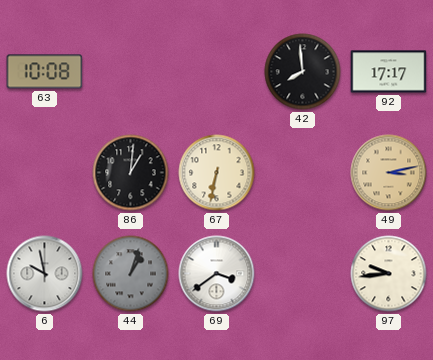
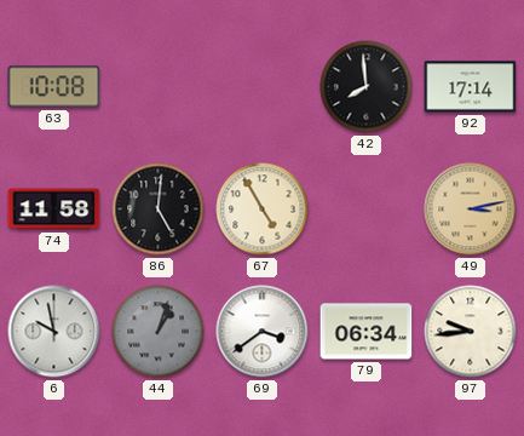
92: 17:17 -> 17:14 (471, 87)
74: none -> 11:58 (54, 210)
86: 1:01 -> 5:01 (159, 210)
67: 6:32 -> 4:55 (263, 210)
79: none -> 06:34 (367, 332)
